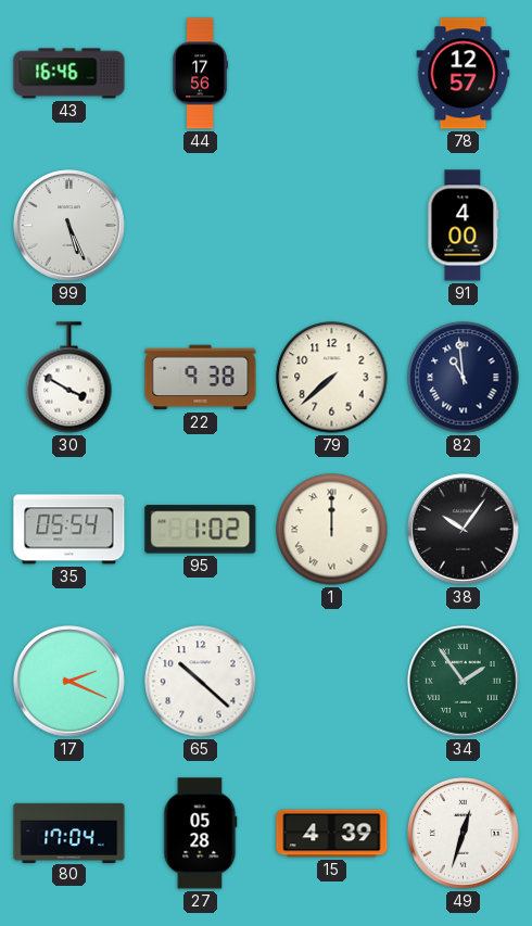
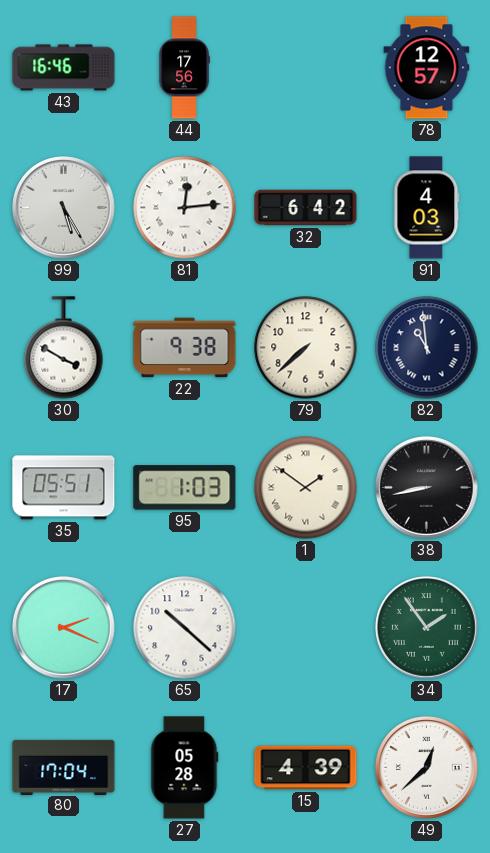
99: 5:26 -> 5:25 (64, 208)
81: none -> 12:14 (185, 208)
32: none -> 6:42 (306, 208)
91: 4:00 -> 4:03 (427, 208)
35: 05:54 -> 05:51 (64, 488)
95: 1:02 -> 1:03 (185, 488)
1: 12:00 -> 1:51 (306, 488)
38: 10:06 -> 8:43 (427, 488)
49: 12:33 -> 12:38 (427, 768)
